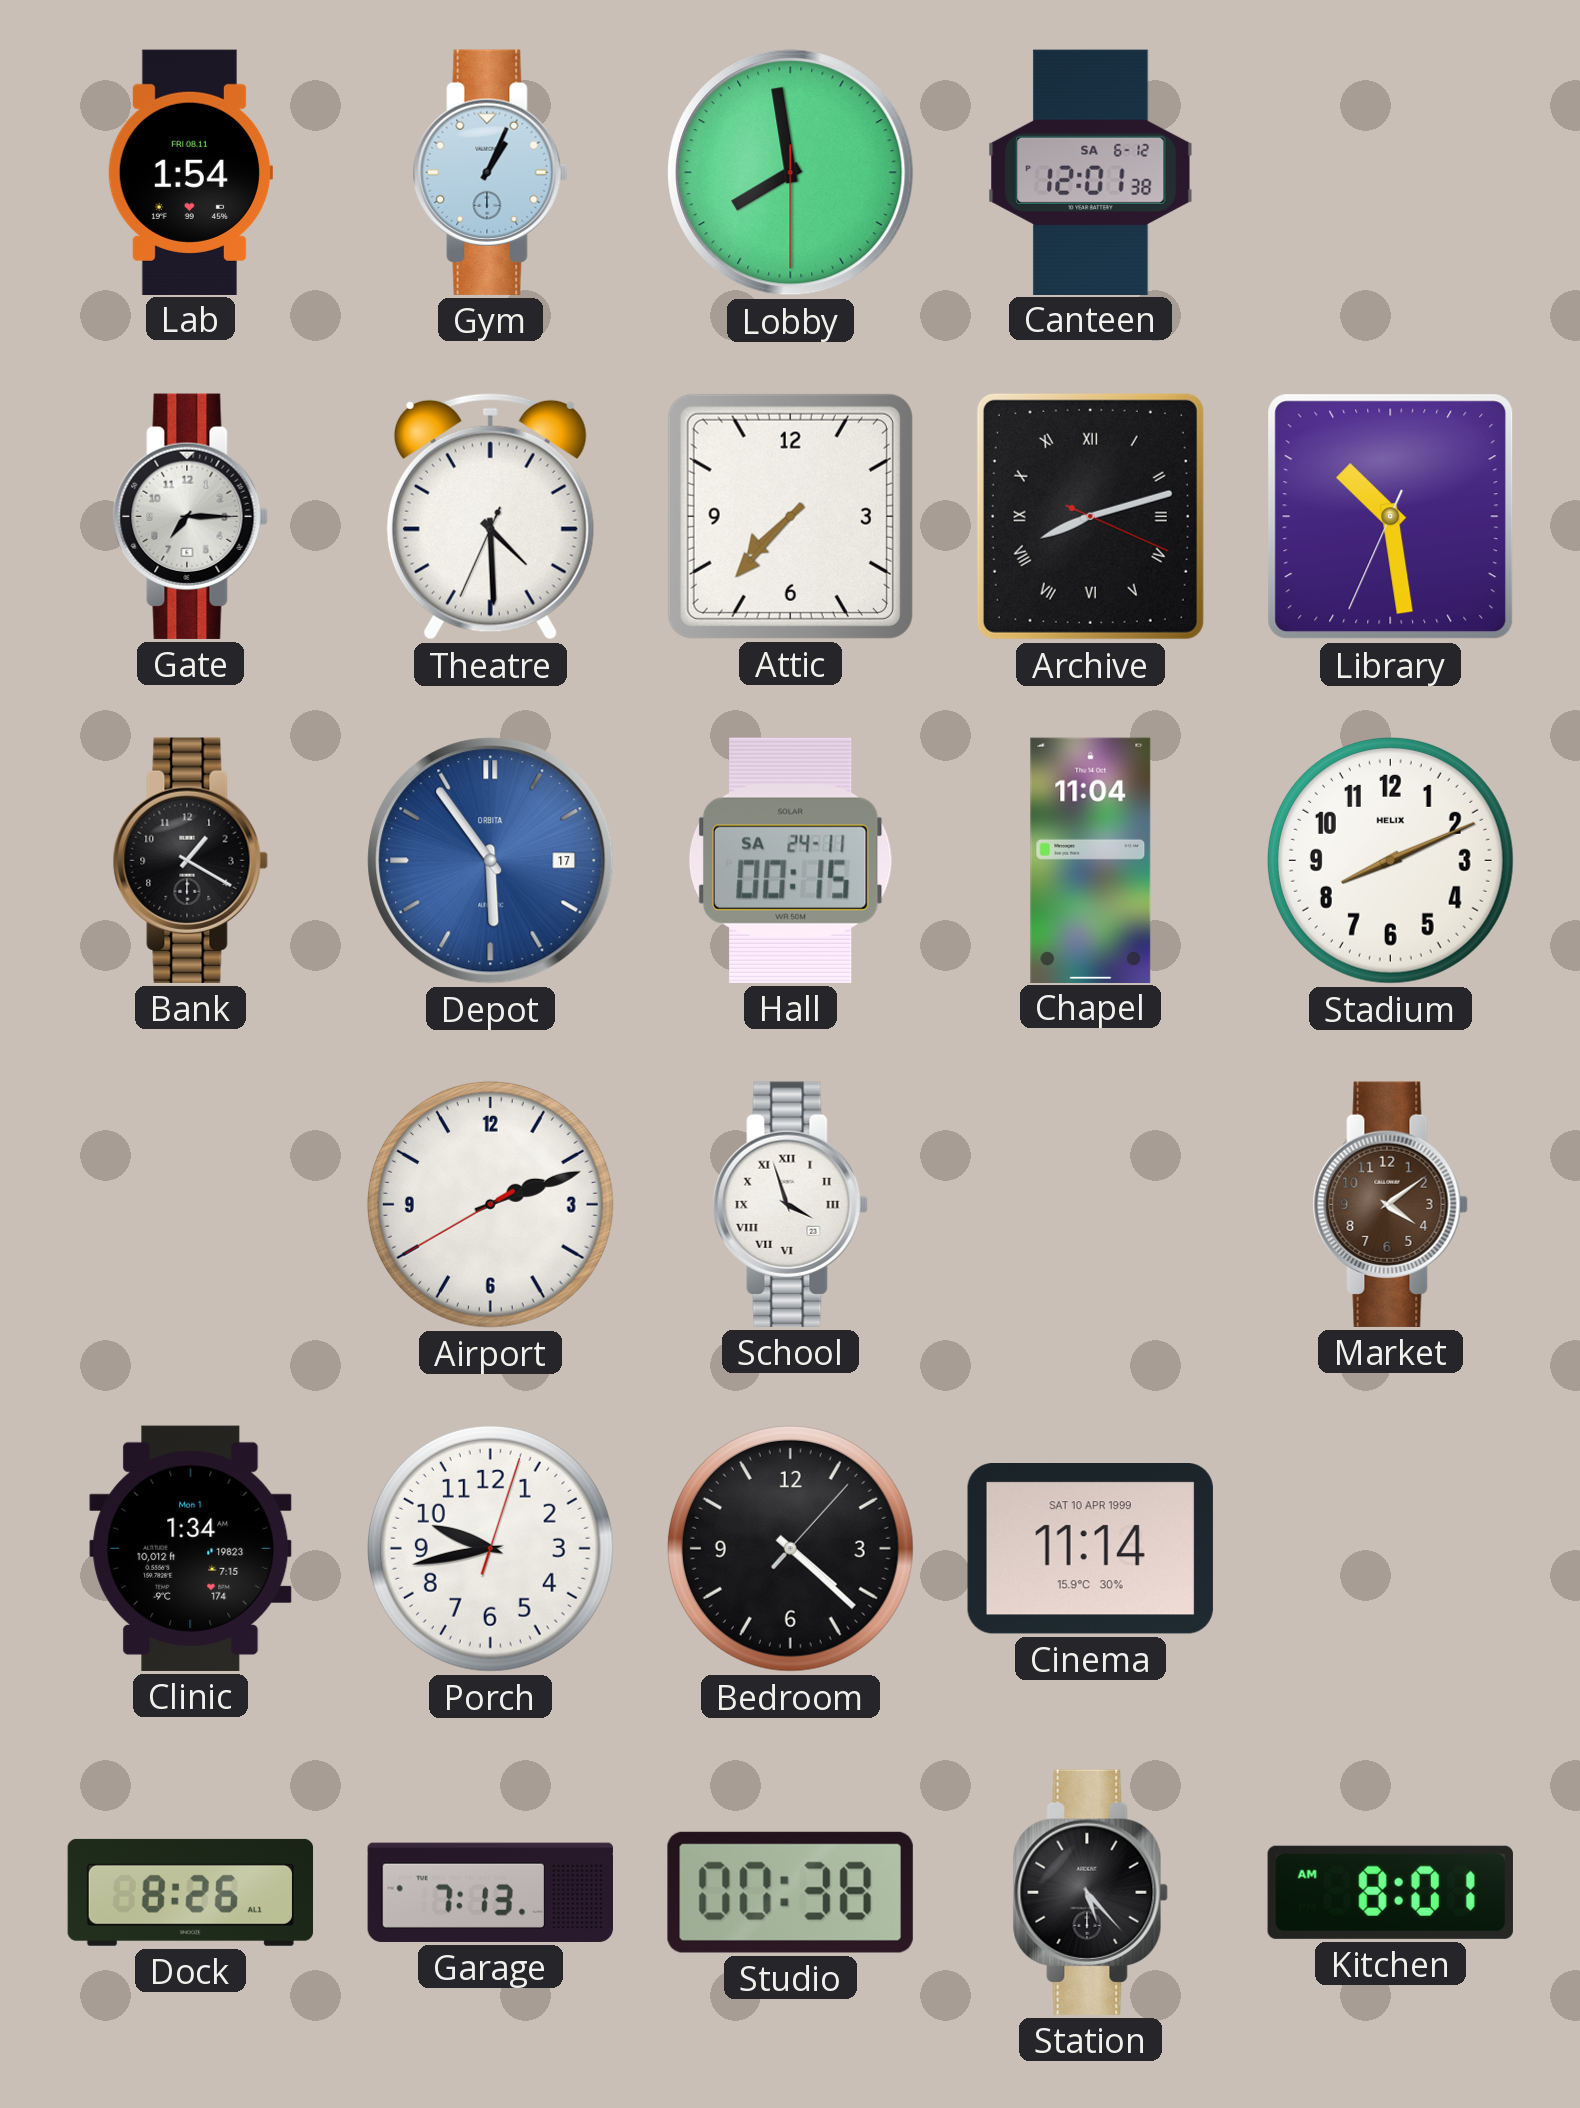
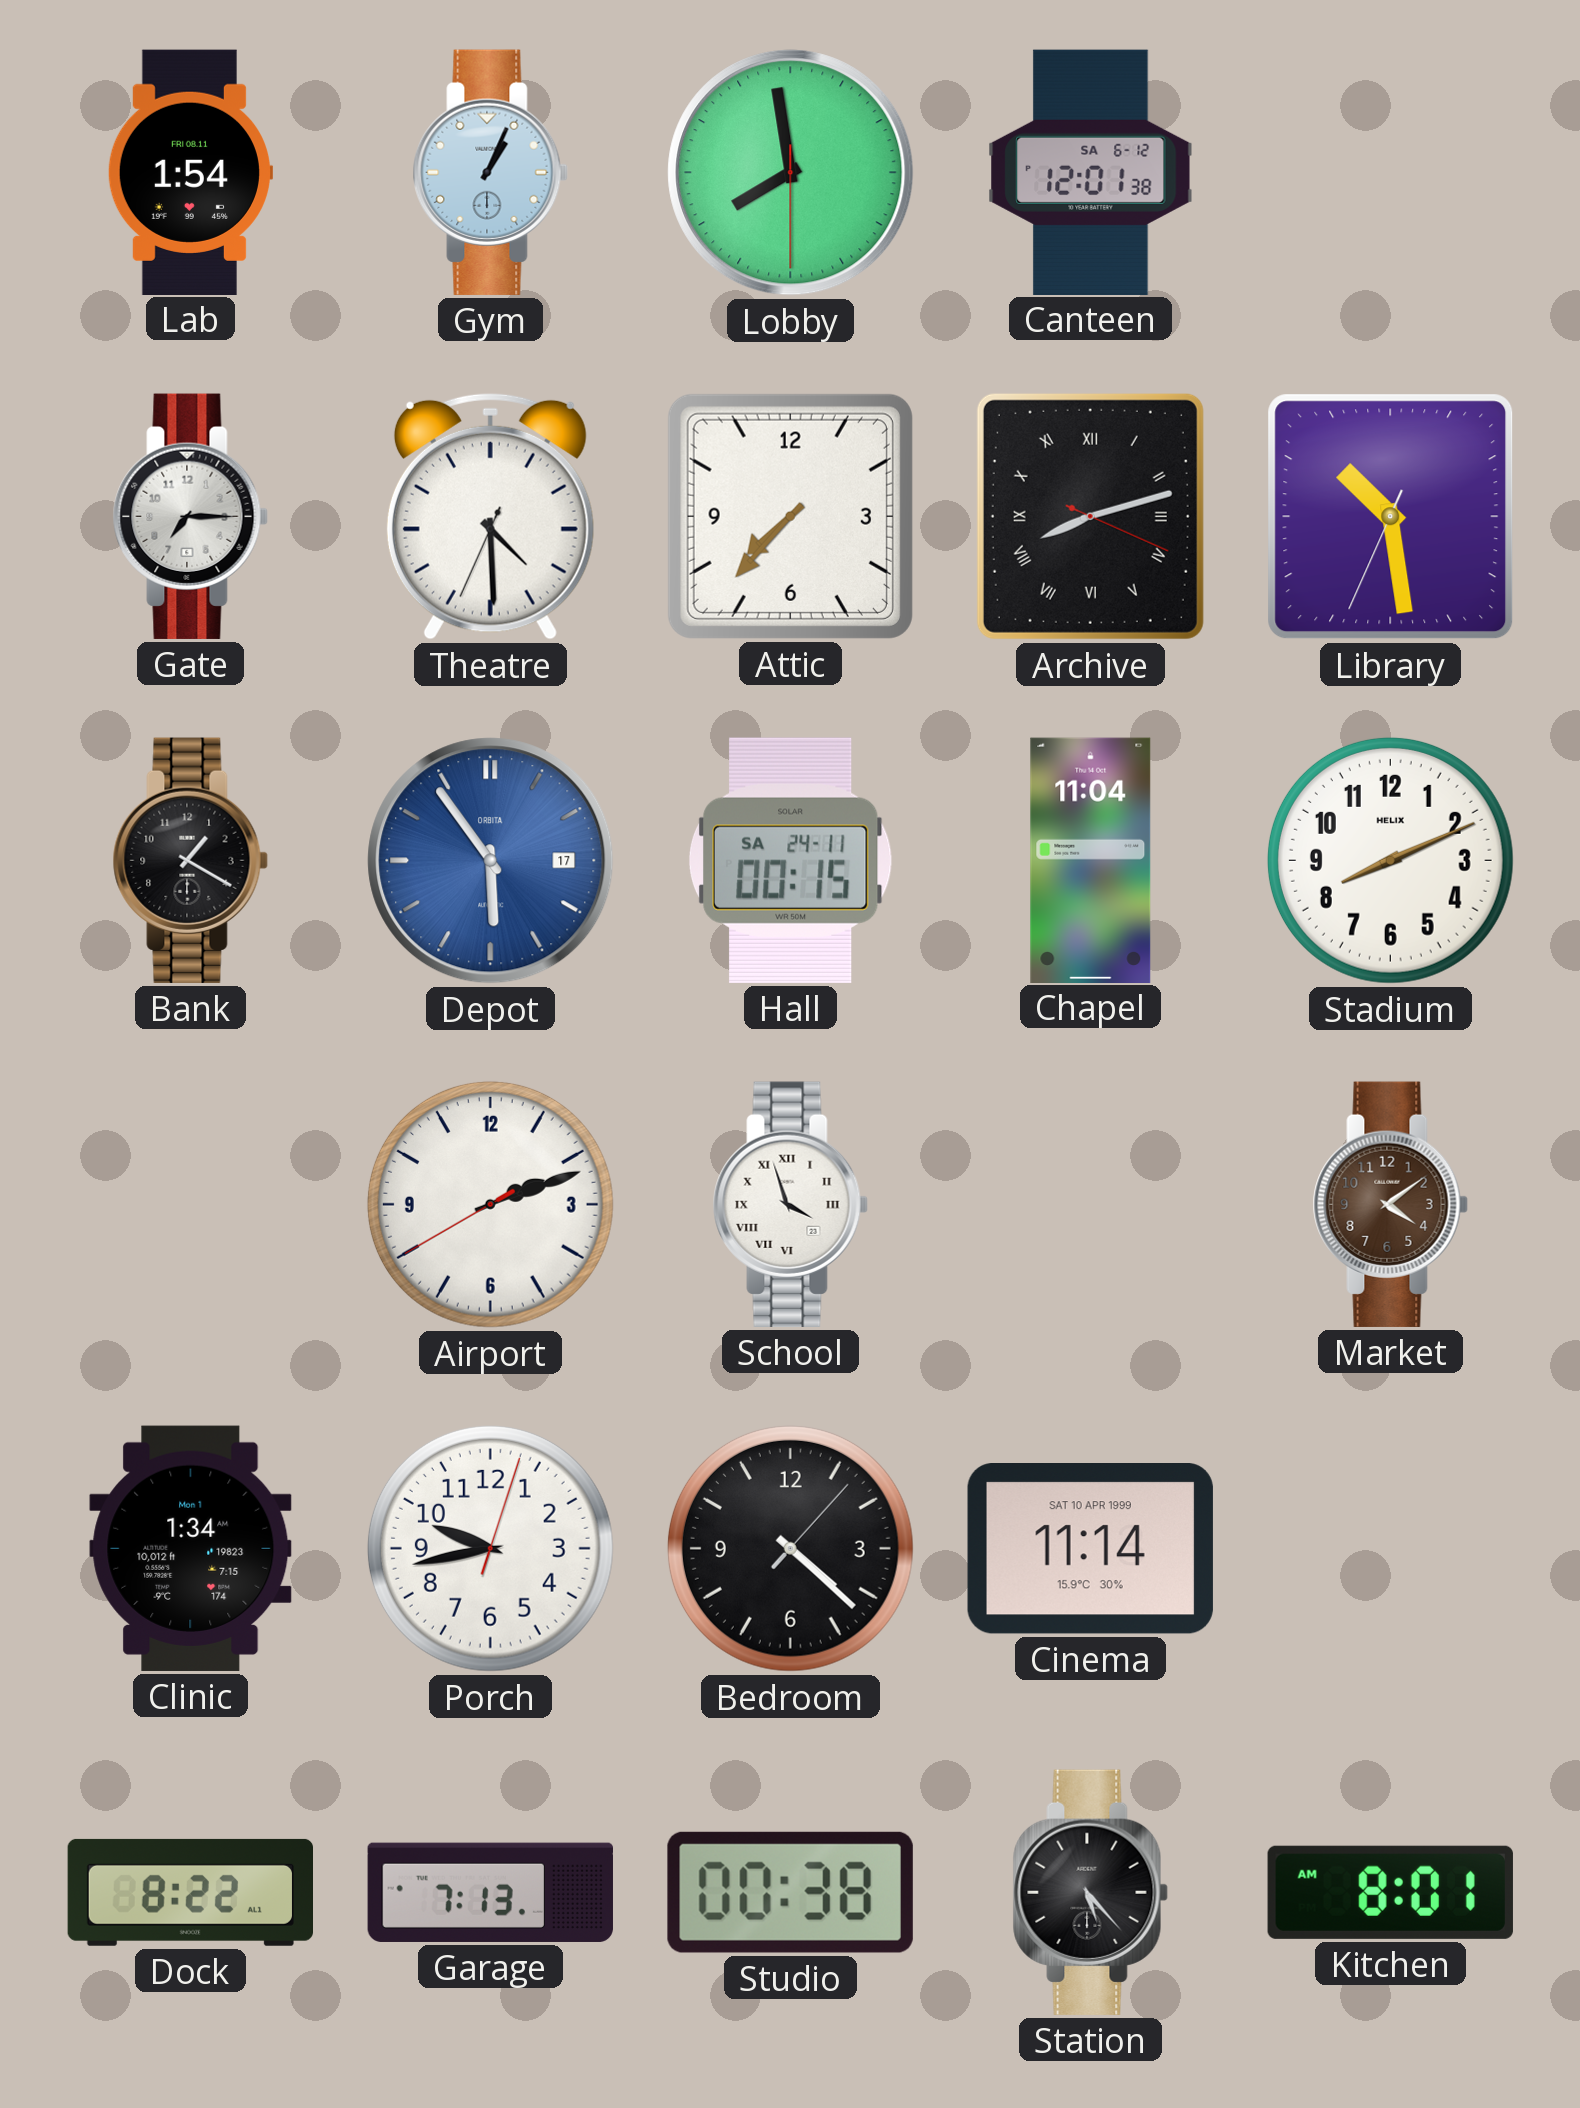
Dock: 8:26 -> 8:22 (190, 1892)
